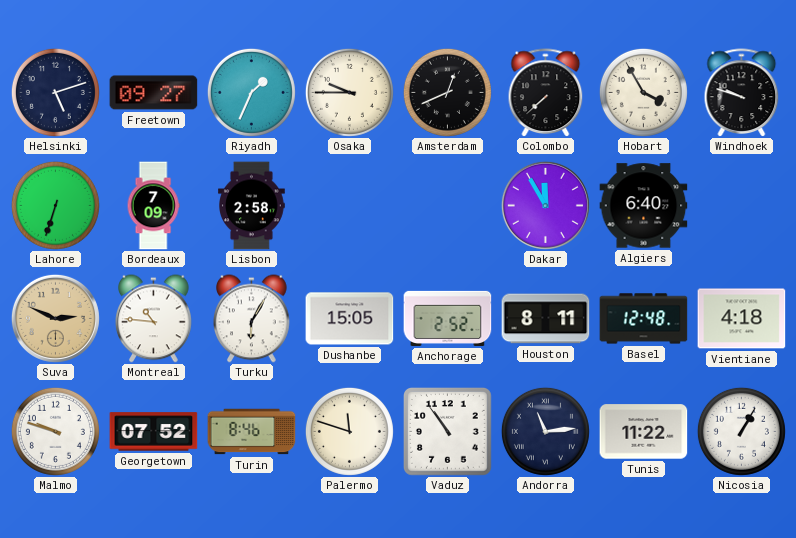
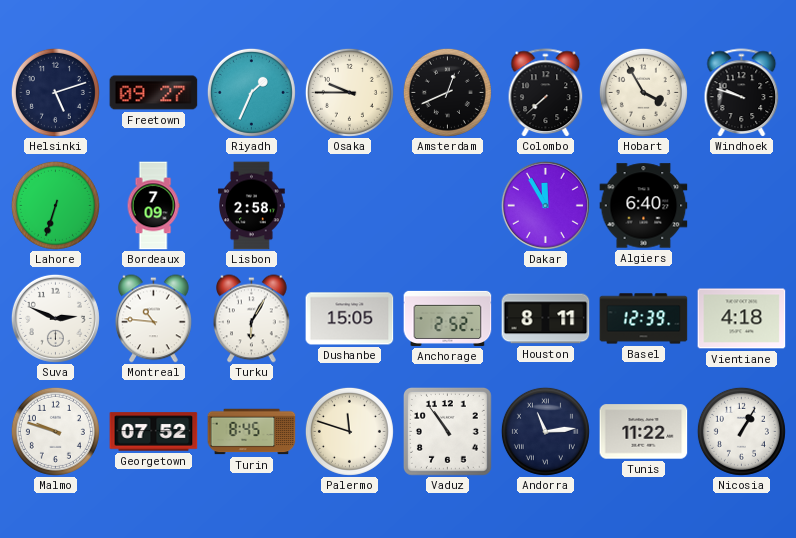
Suva dial: champagne -> white (55, 318)
Basel: 12:48 -> 12:39 (644, 319)
Turin: 8:46 -> 8:45 (252, 432)
